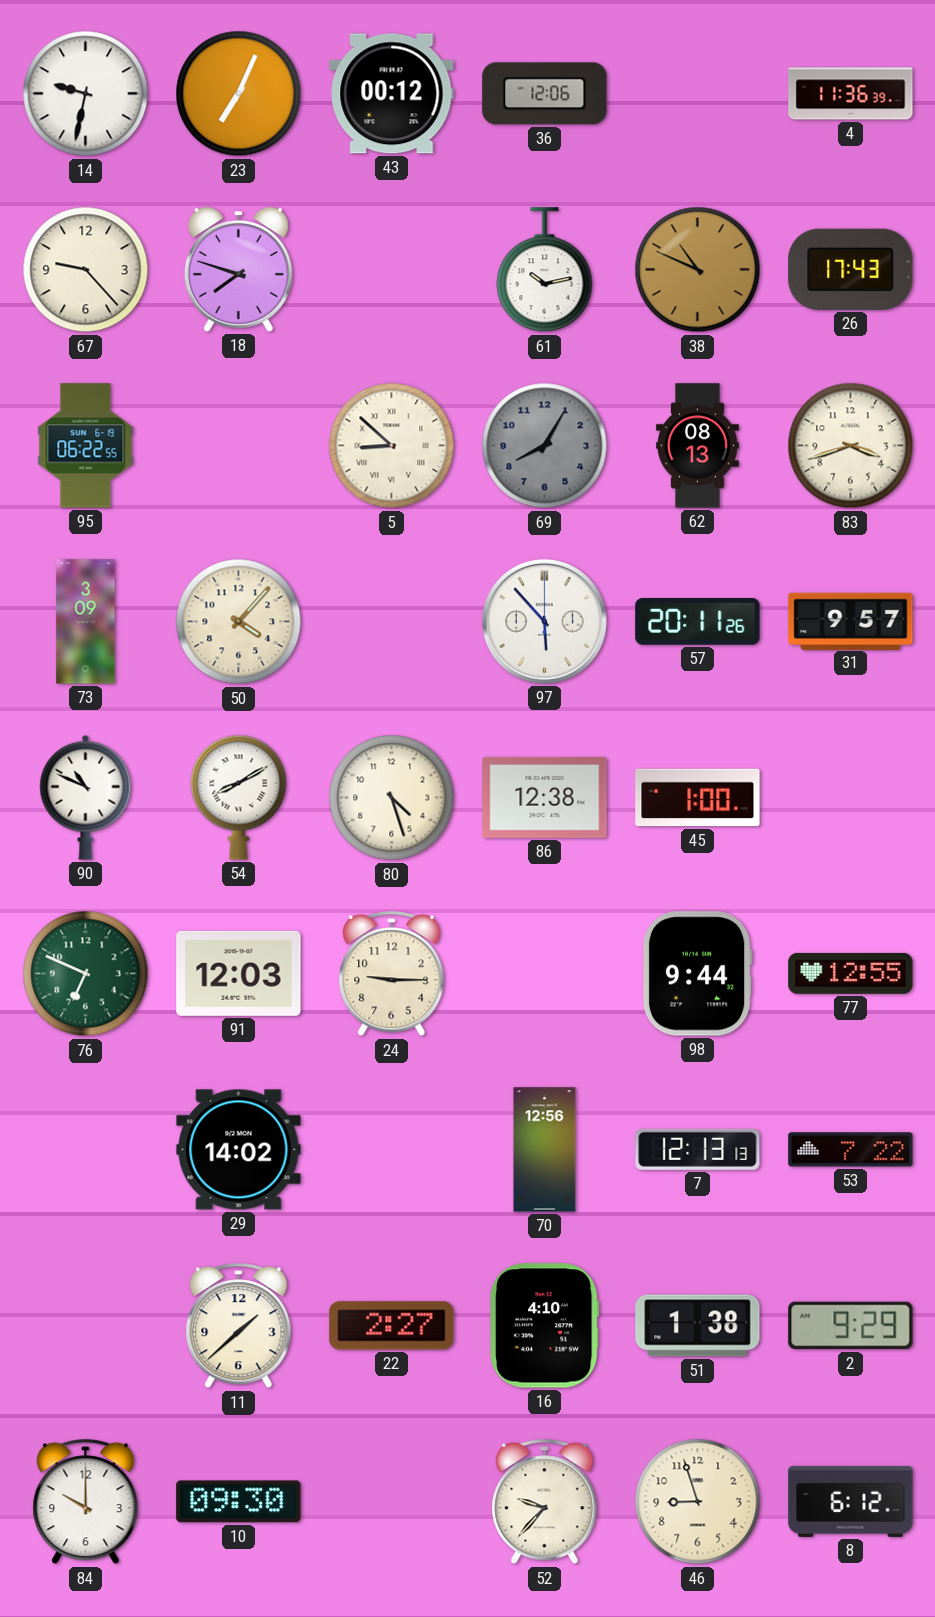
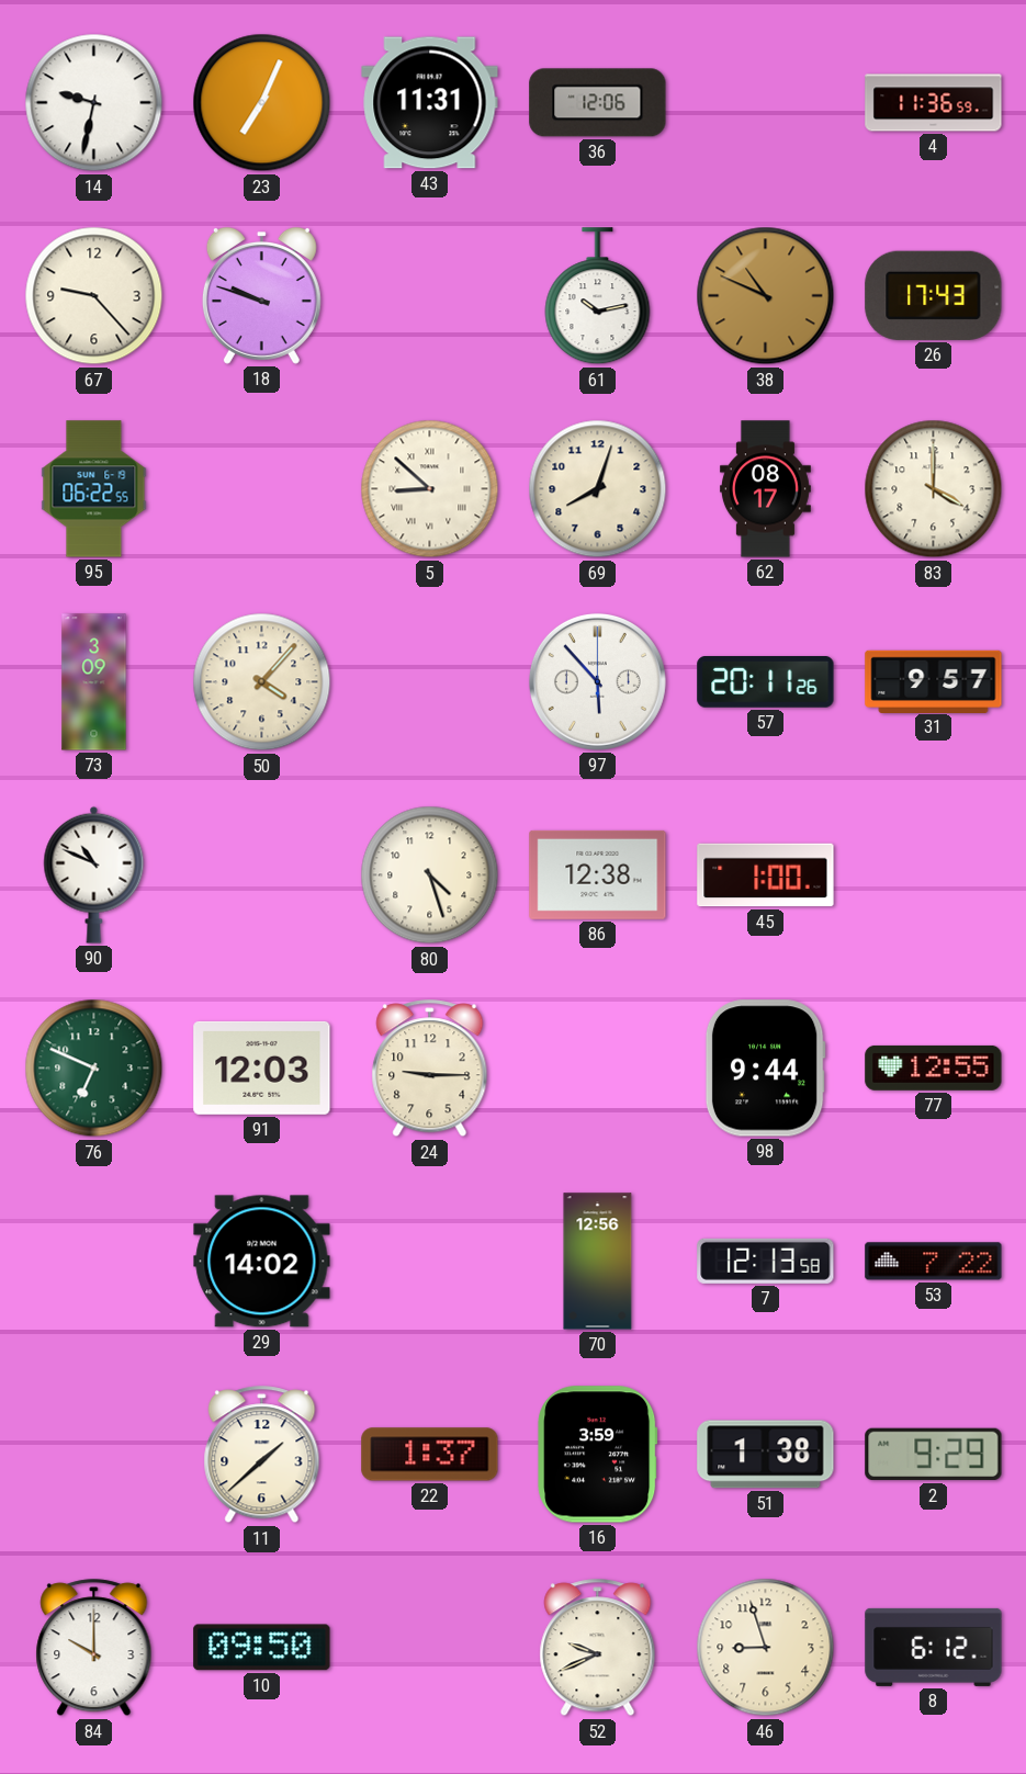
43: 00:12 -> 11:31 (430, 103)
4: 11:36:39 -> 11:36:59 (934, 103)
18: 7:48 -> 9:48 (261, 295)
69: 8:05 -> 8:03 (598, 489)
69 dial: grey -> cream (598, 489)
62: 08:13 -> 08:17 (765, 489)
83: 3:42 -> 4:00 (934, 489)
54: 8:10 -> none (239, 797)
7: 12:13:13 -> 12:13:58 (766, 1261)
22: 2:27 -> 1:37 (430, 1455)
16: 4:10 -> 3:59 (598, 1455)
10: 09:30 -> 09:50 (262, 1648)
52: 9:37 -> 9:41 (598, 1648)
